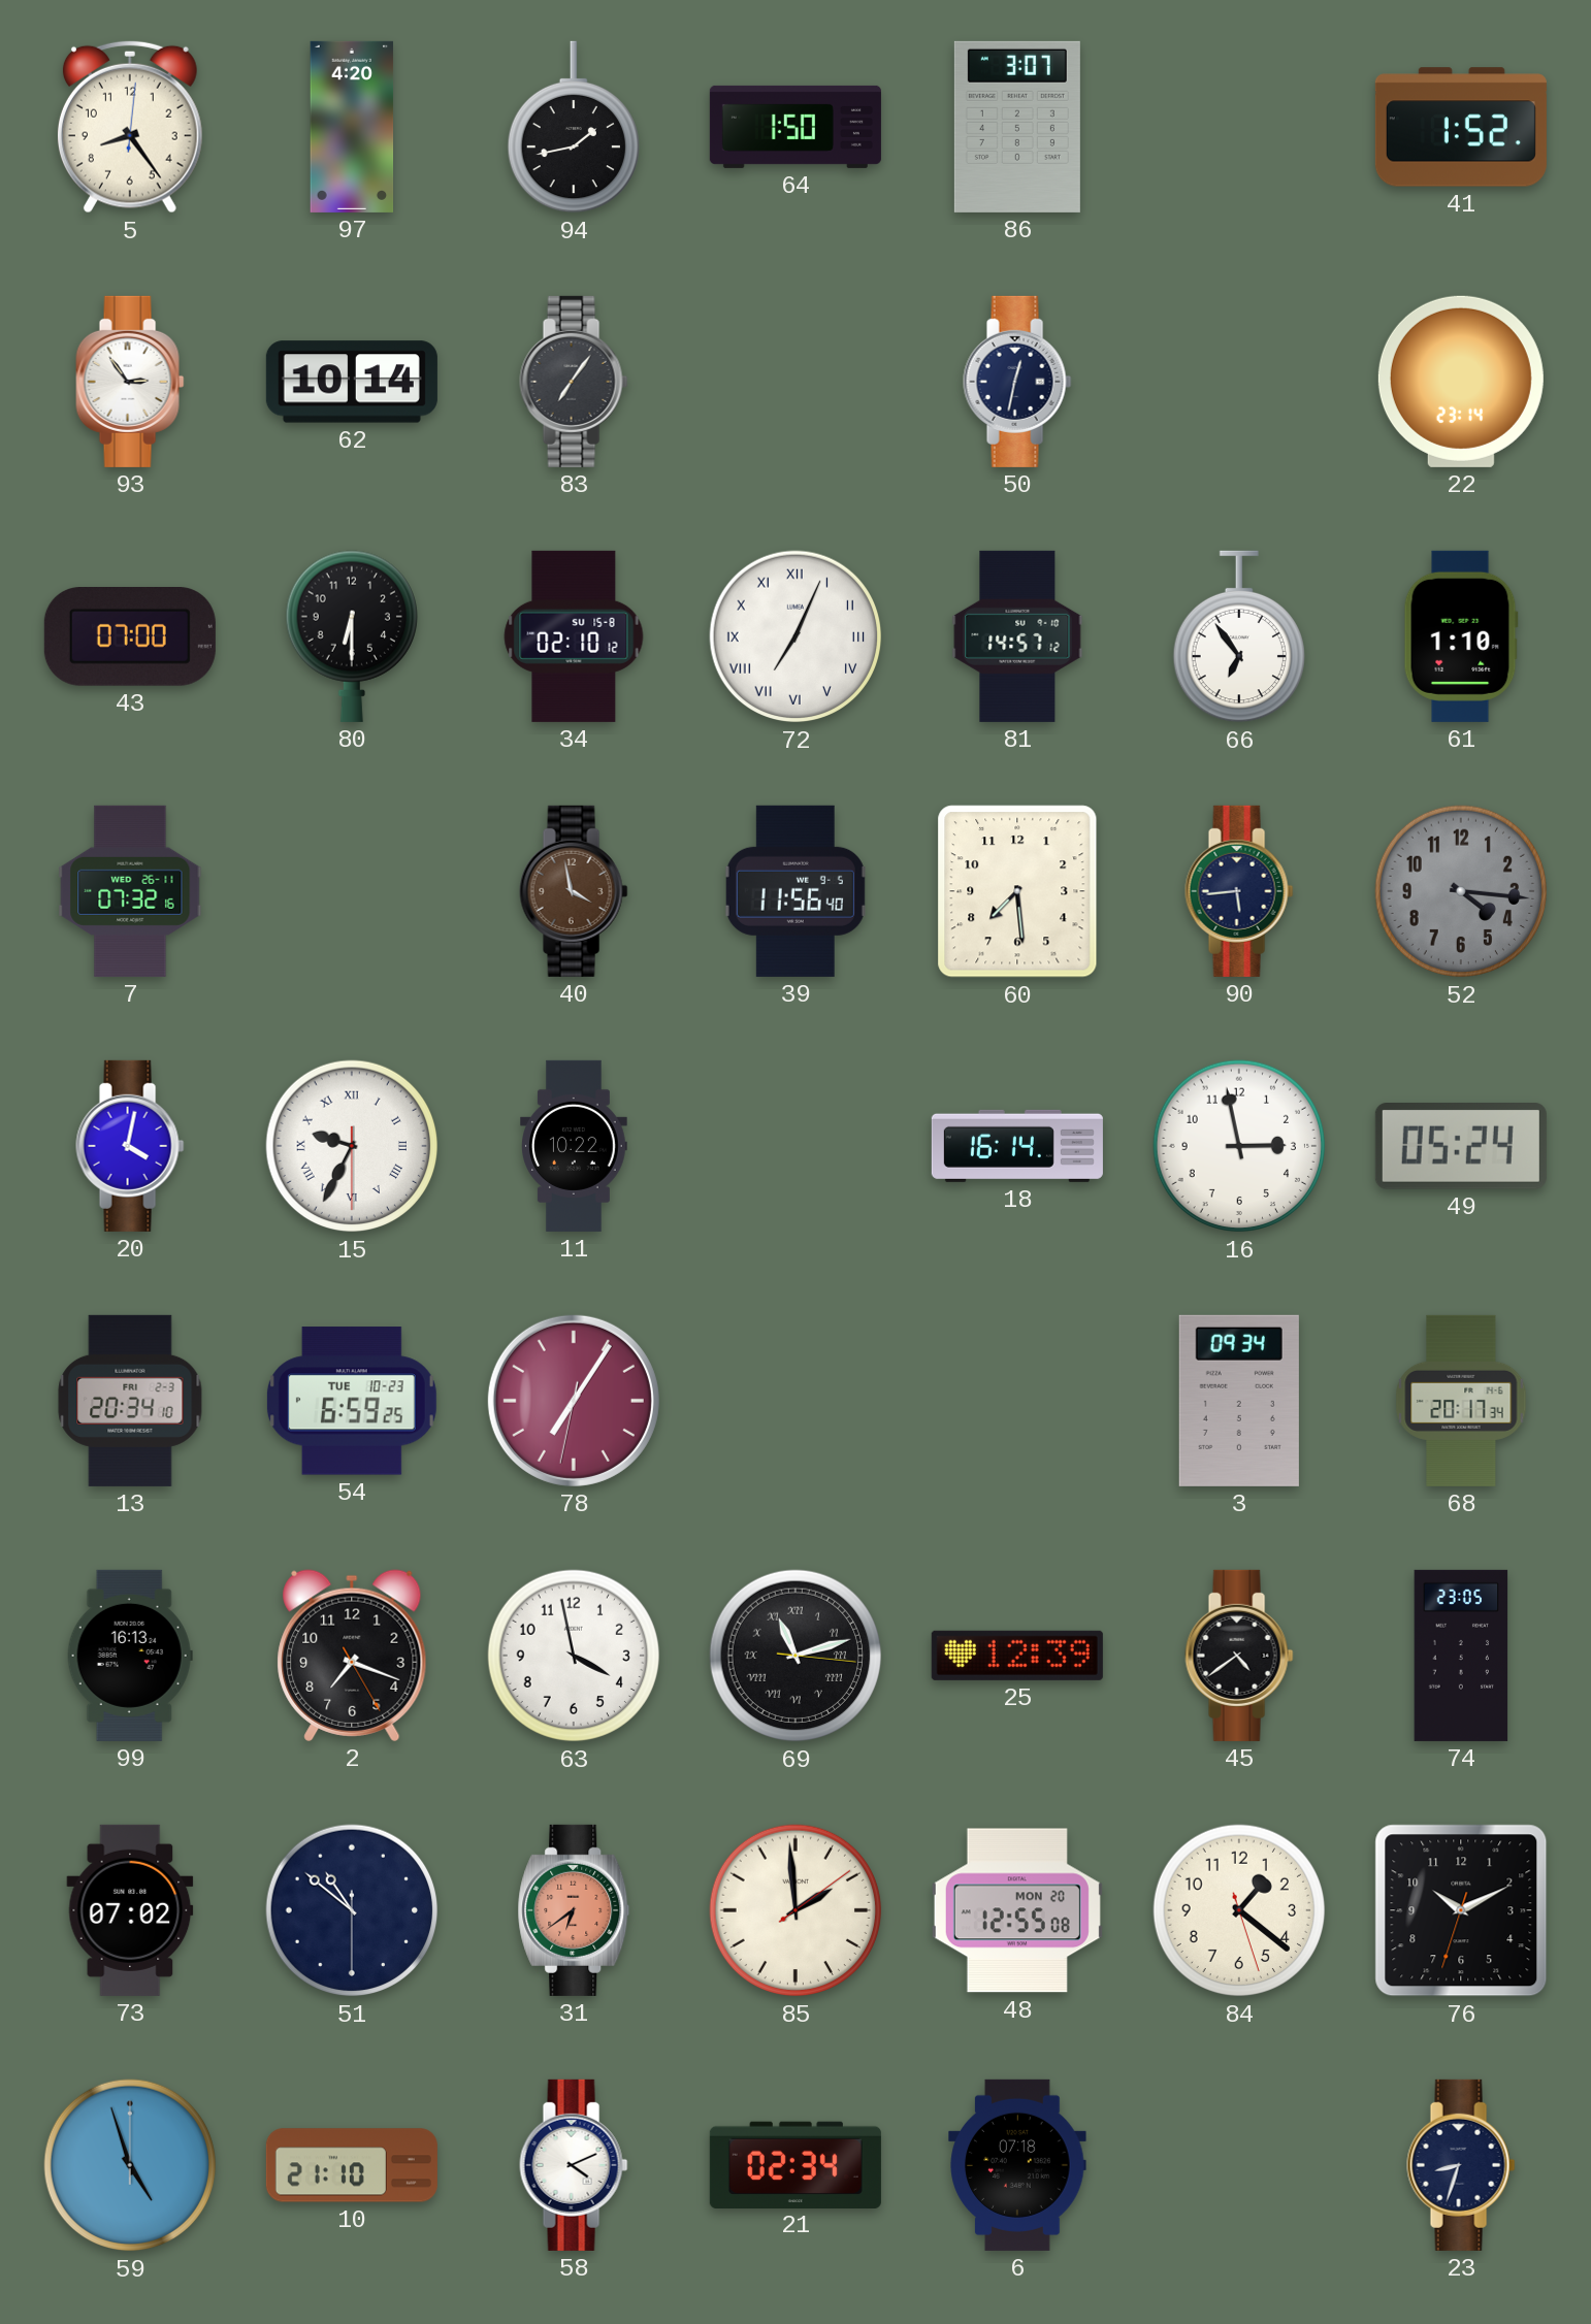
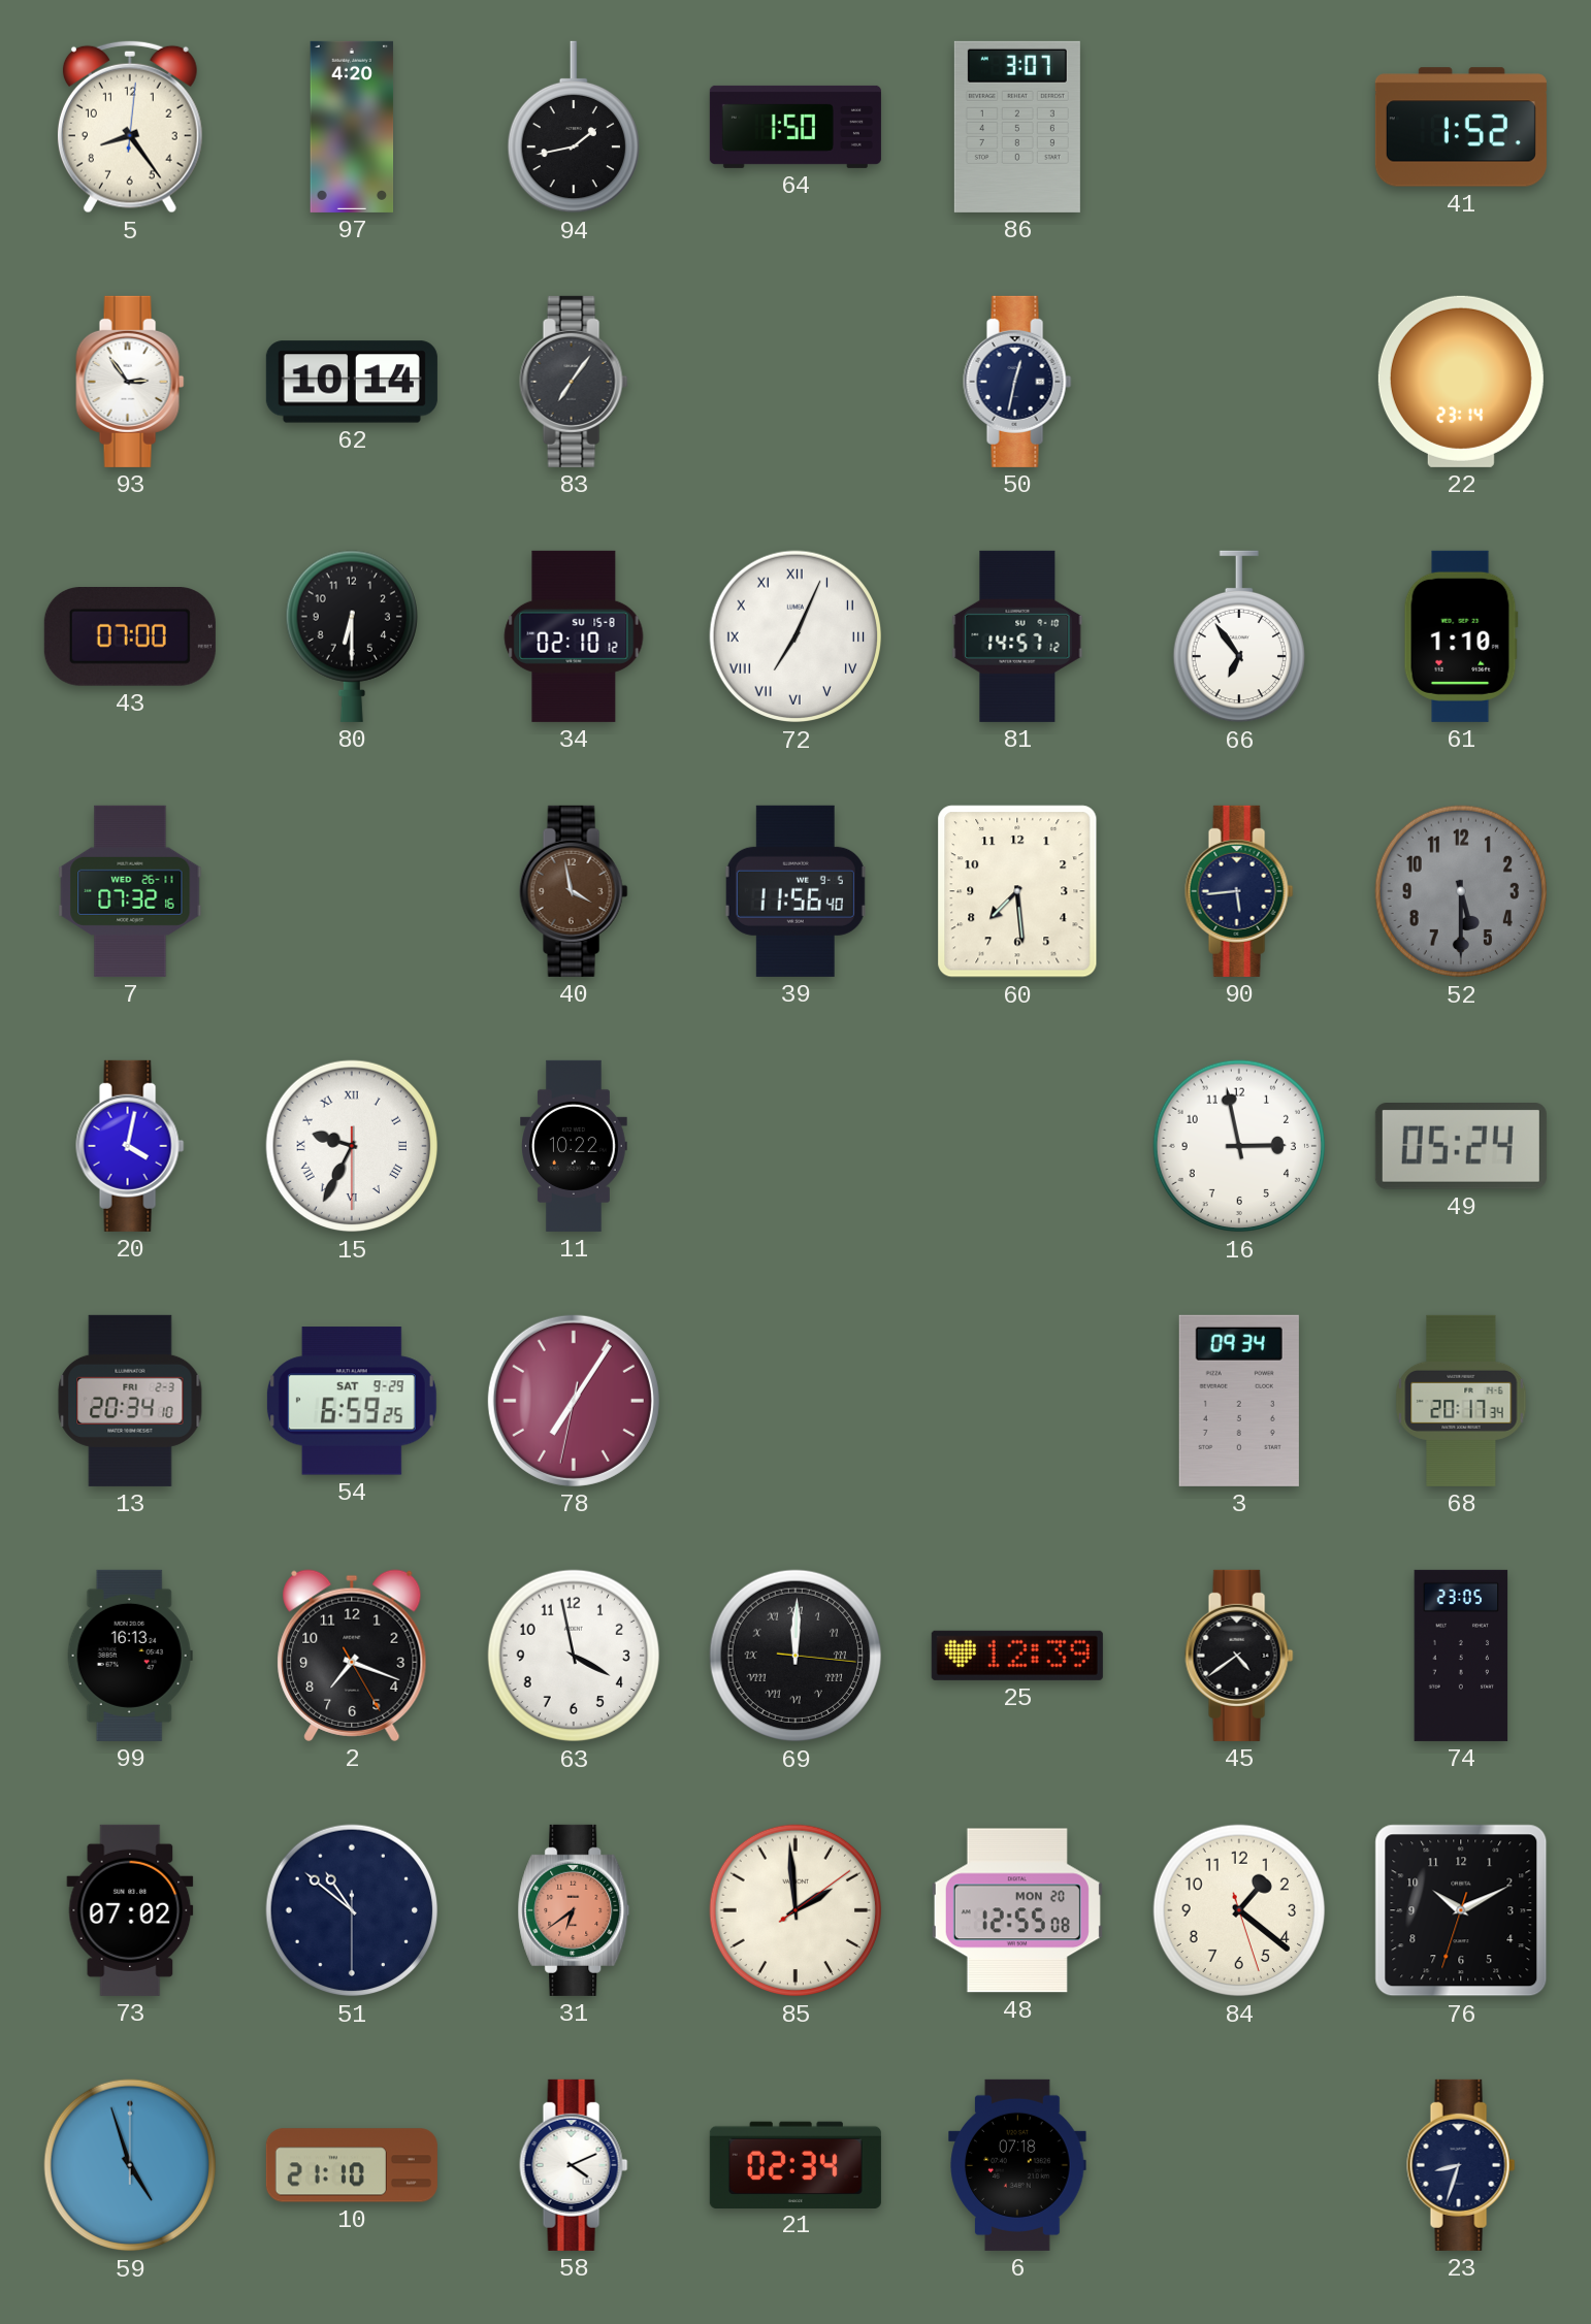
52: 4:16 -> 5:30 (1461, 891)
18: 16:14 -> none (1017, 1146)
54 date: TUE 10-23 -> SAT 9-29 (352, 1401)
69: 11:12 -> 12:00 (796, 1656)
